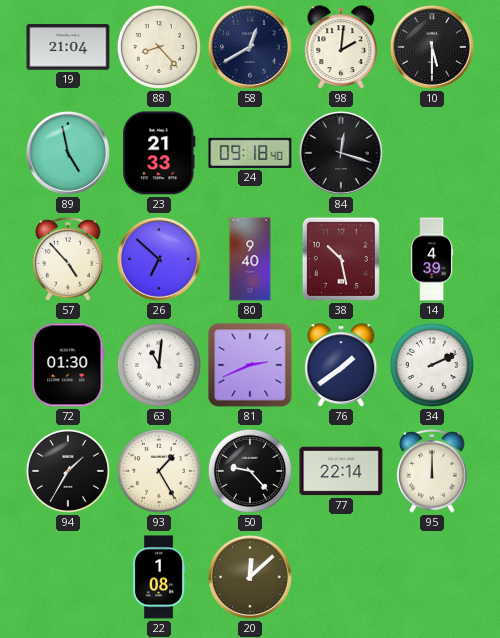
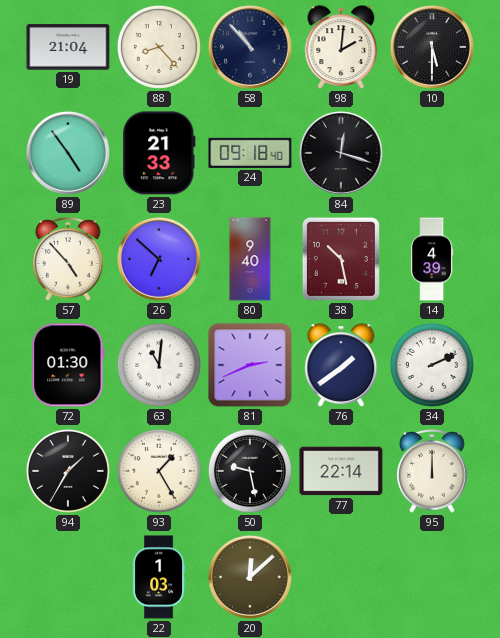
58: 12:40 -> 10:53 (250, 47)
89: 4:58 -> 4:54 (68, 153)
50: 9:23 -> 9:28 (250, 471)
22: 1:08 -> 1:03 (159, 577)
